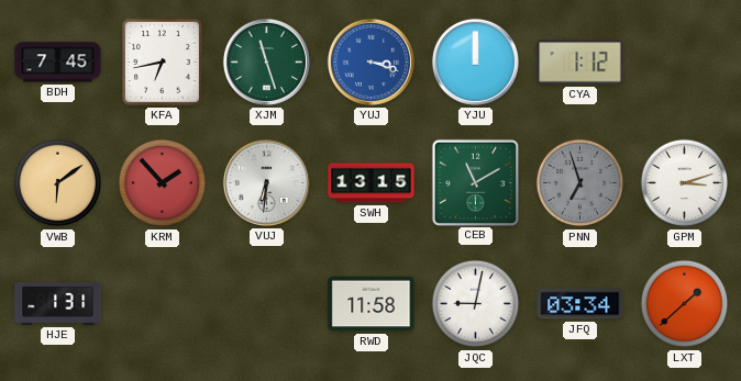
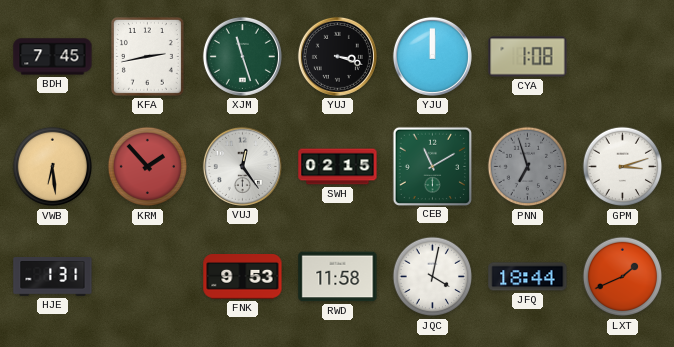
KFA: 6:43 -> 2:43 (147, 56)
YUJ dial: blue -> black (337, 56)
CYA: 1:12 -> 1:08 (528, 57)
VWB: 6:09 -> 6:29 (53, 167)
VUJ: 6:31 -> 12:24 (242, 166)
SWH: 13:15 -> 02:15 (338, 167)
FNK: none -> 9:53 (243, 277)
JQC: 9:02 -> 4:02 (433, 277)
JFQ: 03:34 -> 18:44 (528, 277)
LXT: 1:38 -> 1:41 (623, 277)
